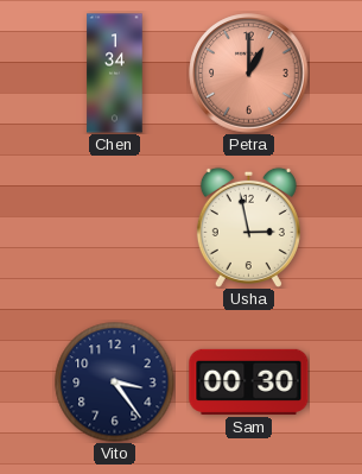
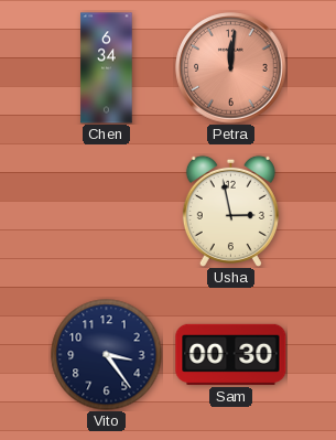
Chen: 1:34 -> 6:34 (107, 68)
Petra: 1:00 -> 12:01 (231, 68)
